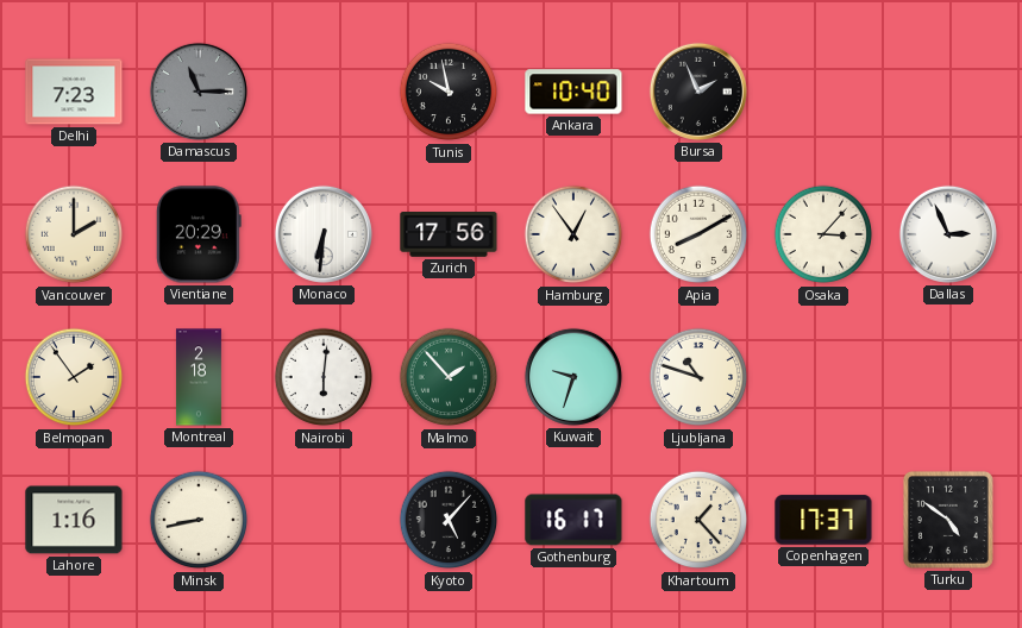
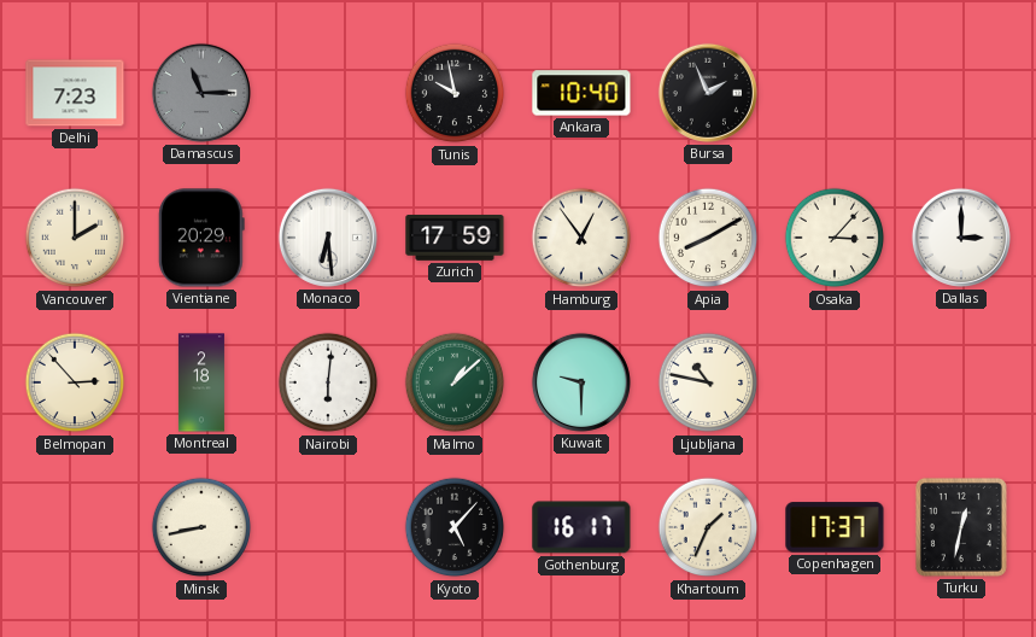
Monaco: 6:31 -> 6:29 (328, 238)
Zurich: 17:56 -> 17:59 (455, 239)
Dallas: 2:56 -> 3:00 (961, 238)
Belmopan: 1:54 -> 2:53 (75, 382)
Malmo: 1:53 -> 1:08 (455, 382)
Kuwait: 9:33 -> 9:30 (581, 382)
Ljubljana: 10:48 -> 10:47 (708, 382)
Lahore: 1:16 -> none (74, 520)
Khartoum: 1:23 -> 1:34 (708, 527)
Turku: 4:51 -> 12:32 (961, 527)
